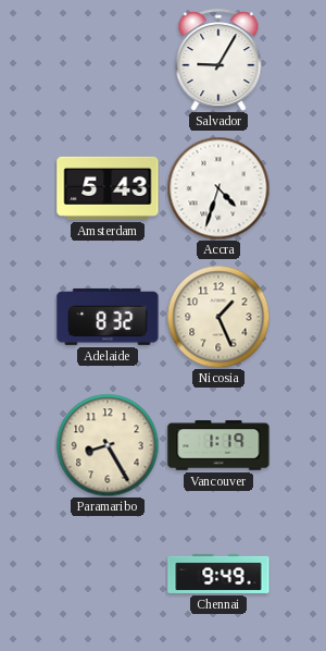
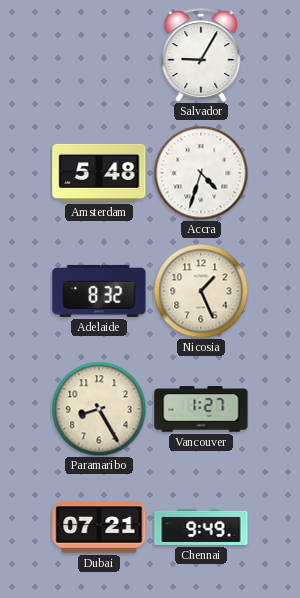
Amsterdam: 5:43 -> 5:48 (99, 173)
Vancouver: 1:19 -> 1:27 (201, 409)
Dubai: none -> 07:21 (99, 527)
